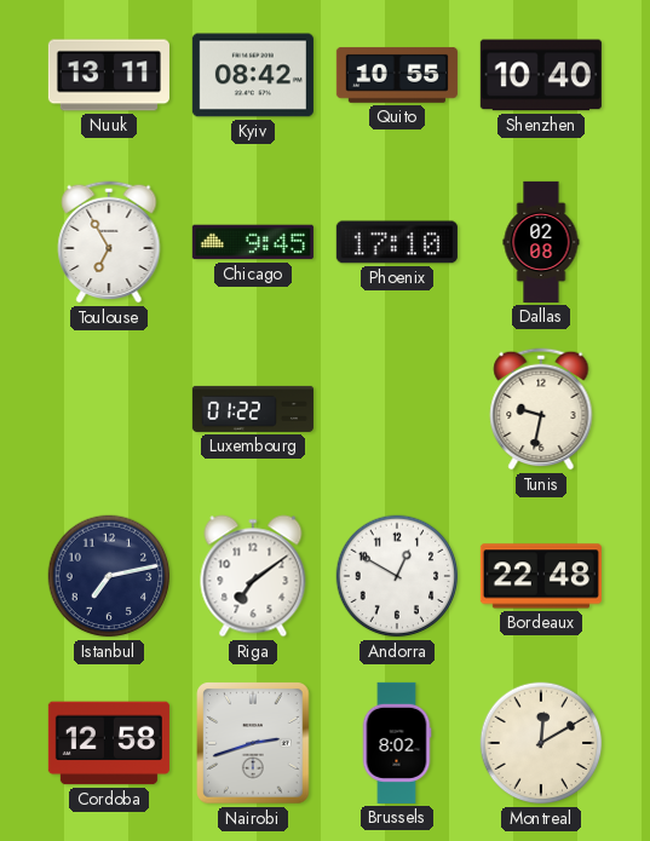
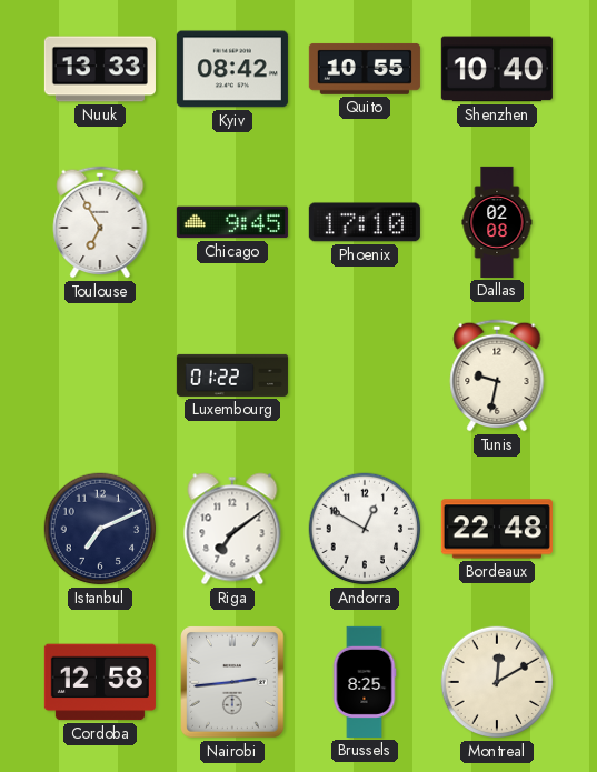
Nuuk: 13:11 -> 13:33 (100, 69)
Istanbul: 7:13 -> 7:11 (100, 529)
Nairobi: 2:42 -> 2:44 (232, 682)
Brussels: 8:02 -> 8:25 (365, 682)
